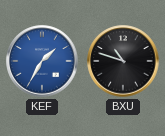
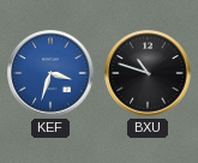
KEF: 1:35 -> 3:33 (50, 73)
